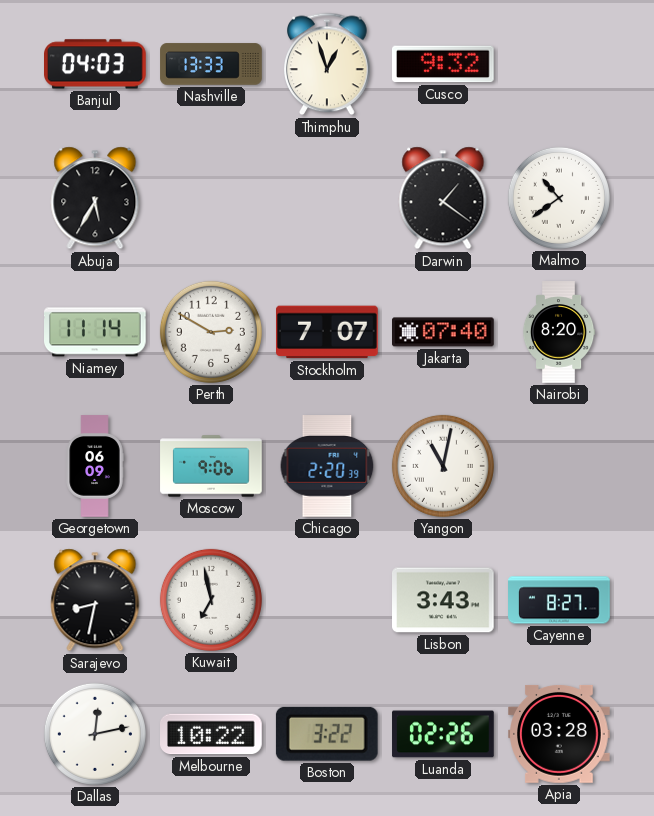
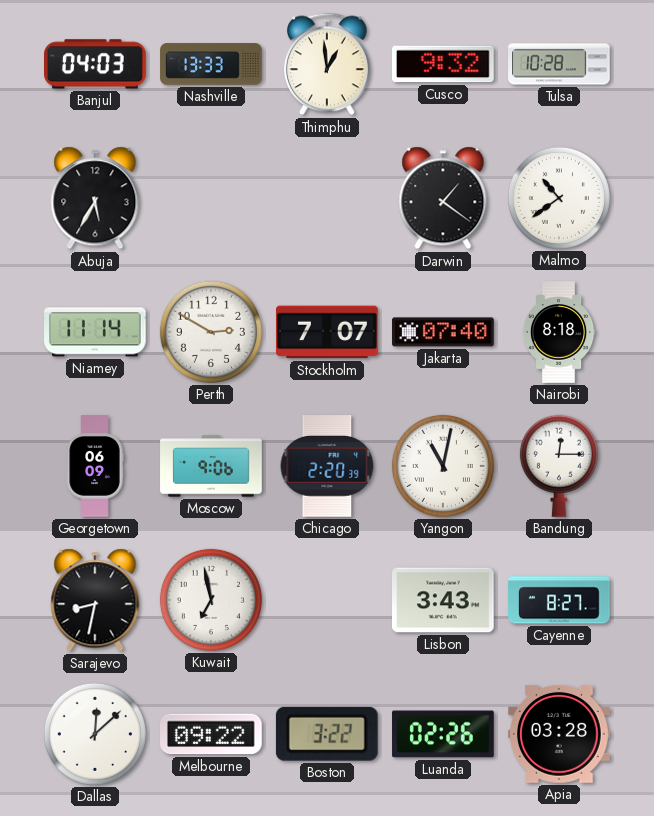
Thimphu: 12:57 -> 12:59 (327, 64)
Tulsa: none -> 10:28 (559, 64)
Nairobi: 8:20 -> 8:18 (559, 332)
Bandung: none -> 12:15 (559, 466)
Dallas: 12:13 -> 12:08 (95, 734)
Melbourne: 10:22 -> 09:22 (212, 734)
